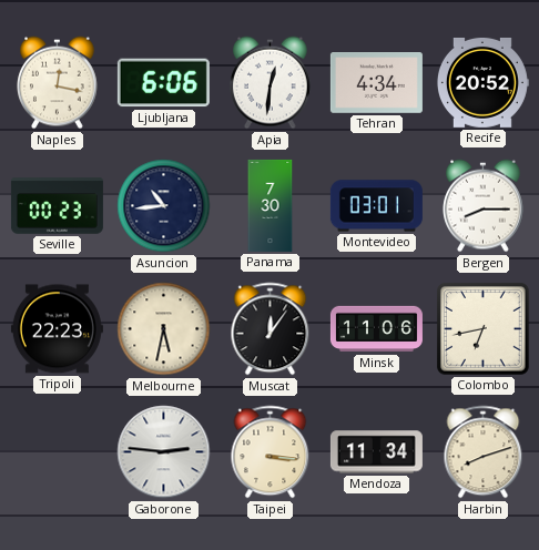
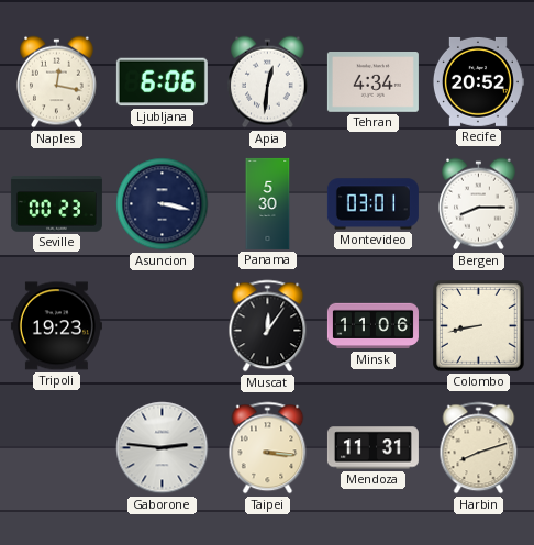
Asuncion: 10:44 -> 3:17 (163, 204)
Panama: 7:30 -> 5:30 (268, 203)
Tripoli: 22:23 -> 19:23 (56, 326)
Melbourne: 5:32 -> none (164, 329)
Colombo: 6:43 -> 8:43 (479, 326)
Mendoza: 11:34 -> 11:31 (372, 448)
